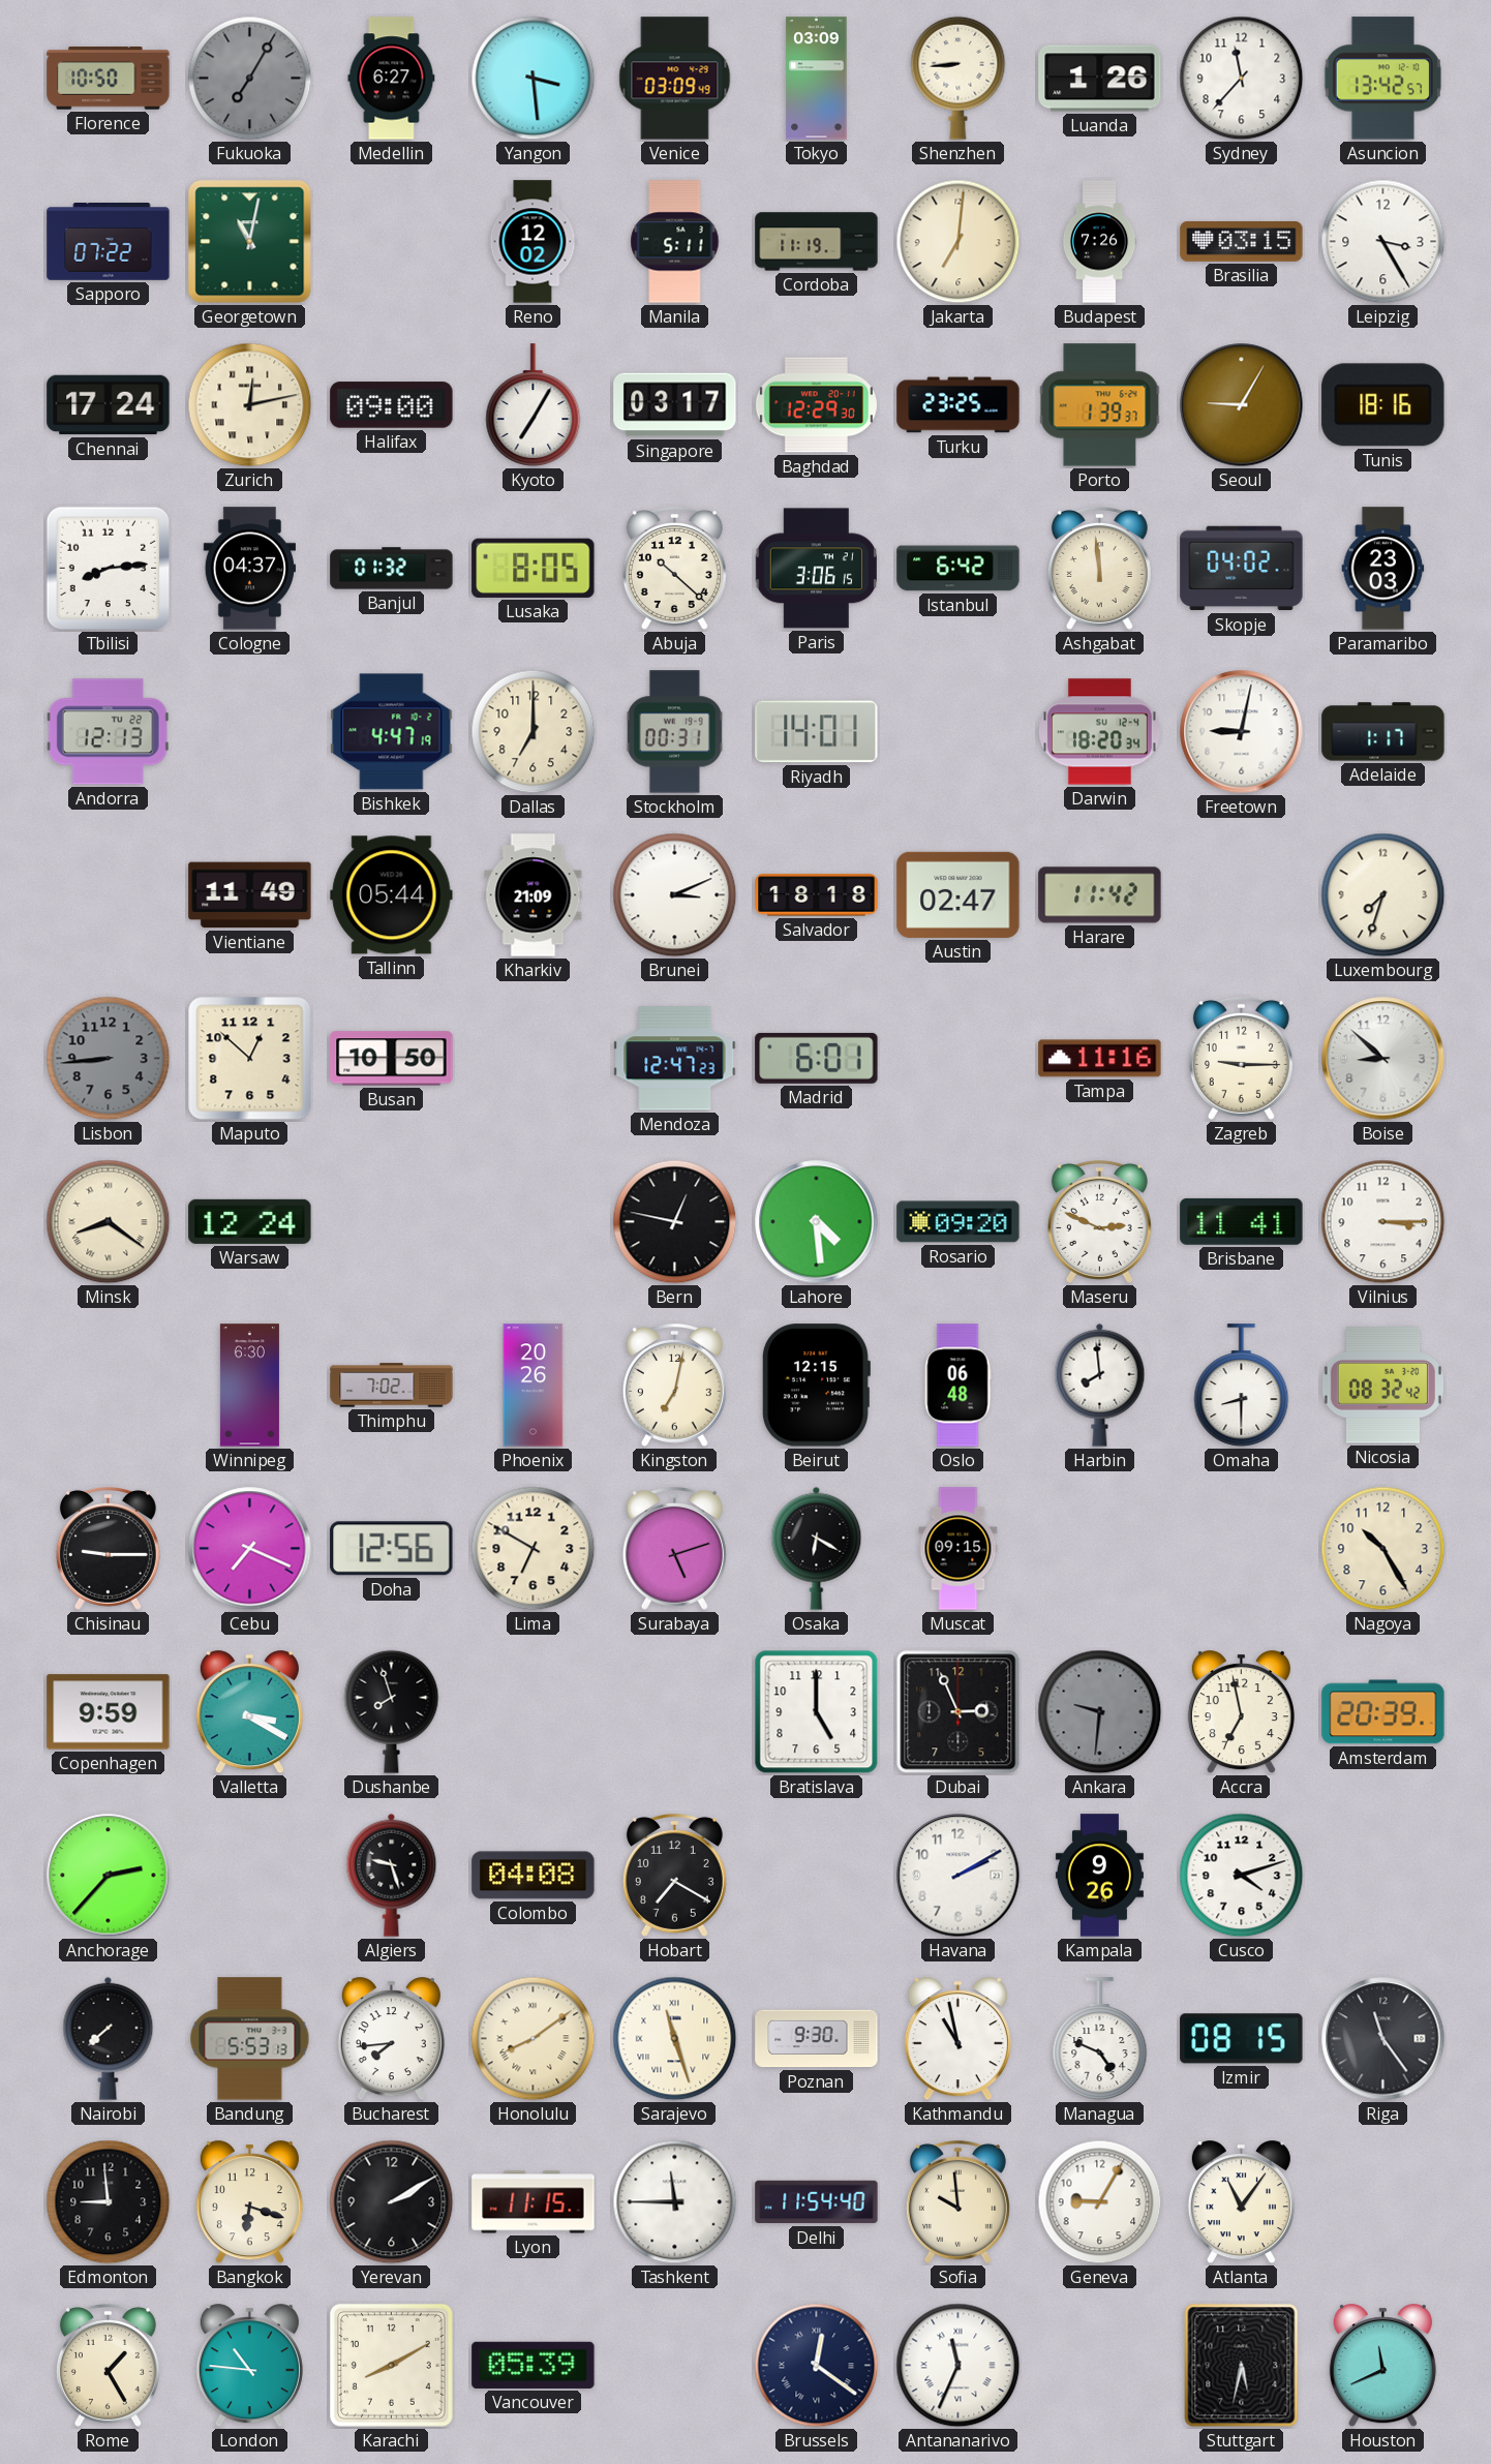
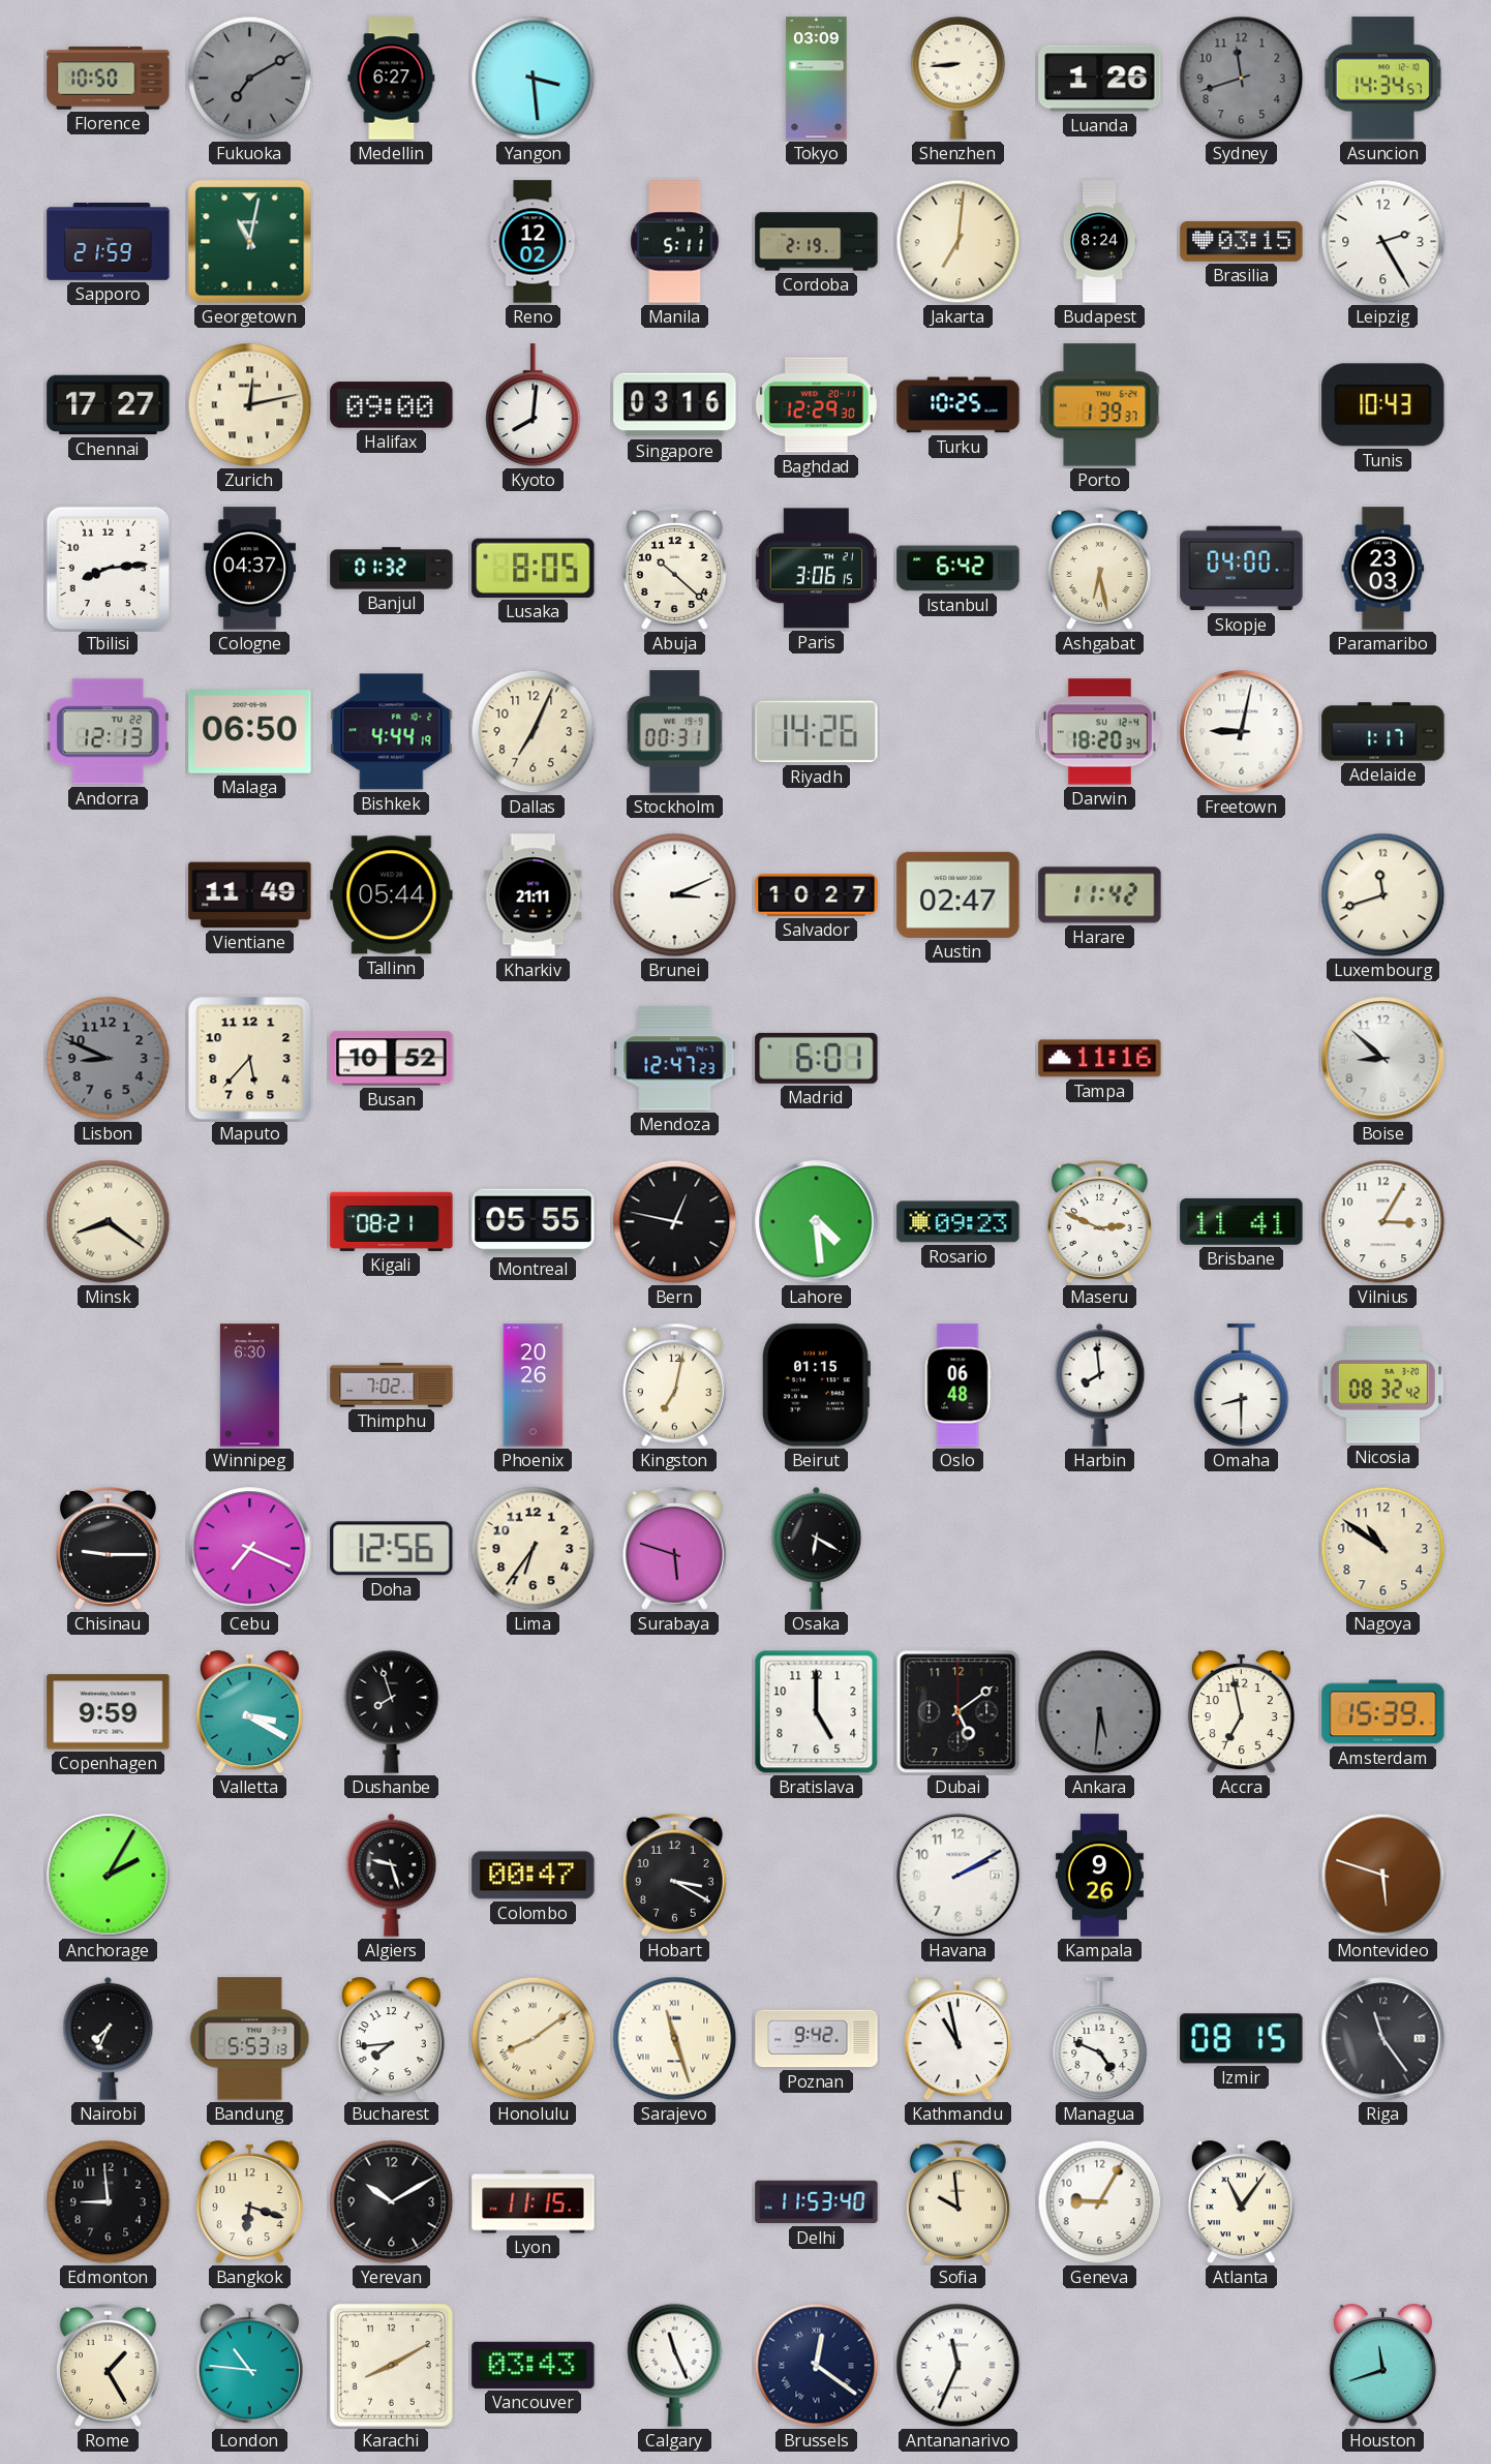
Fukuoka: 7:05 -> 7:10 (250, 79)
Venice: 03:09 -> none (675, 79)
Sydney: 11:37 -> 11:42 (1242, 79)
Sydney dial: white -> grey (1242, 79)
Asuncion: 13:42 -> 14:34 (1382, 79)
Sapporo: 07:22 -> 21:59 (109, 242)
Cordoba: 11:19 -> 2:19 (817, 242)
Budapest: 7:26 -> 8:24 (1099, 242)
Leipzig: 3:25 -> 2:25 (1383, 242)
Chennai: 17:24 -> 17:27 (109, 405)
Kyoto: 7:05 -> 8:01 (534, 405)
Singapore: 03:17 -> 03:16 (675, 405)
Turku: 23:25 -> 10:25 (958, 405)
Seoul: 9:05 -> none (1242, 405)
Tunis: 18:16 -> 10:43 (1383, 405)
Ashgabat: 11:59 -> 6:28 (1099, 568)
Skopje: 04:02 -> 04:00 (1242, 569)
Malaga: none -> 06:50 (250, 732)
Bishkek: 4:47 -> 4:44 (392, 732)
Dallas: 7:00 -> 7:04 (534, 732)
Riyadh: 14:01 -> 14:26 (817, 732)
Kharkiv: 21:09 -> 21:11 (534, 895)
Salvador: 18:18 -> 10:27 (817, 895)
Luxembourg: 7:33 -> 11:42 (1383, 895)
Lisbon: 8:44 -> 8:49 (109, 1059)
Maputo: 12:52 -> 5:37 (250, 1059)
Busan: 10:50 -> 10:52 (392, 1059)
Zagreb: 9:15 -> none (1241, 1058)
Warsaw: 12:24 -> none (250, 1221)
Kigali: none -> 08:21 (392, 1221)
Montreal: none -> 05:55 (534, 1222)
Rosario: 09:20 -> 09:23 (958, 1222)
Vilnius: 3:15 -> 3:05 (1383, 1222)
Beirut: 12:15 -> 01:15 (816, 1386)
Lima: 6:50 -> 6:36 (534, 1549)
Surabaya: 5:12 -> 5:48 (674, 1548)
Muscat: 09:15 -> none (958, 1549)
Nagoya: 10:25 -> 10:51 (1383, 1549)
Dubai: 2:56 -> 5:09 (958, 1712)
Ankara: 9:31 -> 5:31 (1100, 1712)
Amsterdam: 20:39 -> 15:39 (1383, 1712)
Anchorage: 2:37 -> 2:05 (109, 1876)
Colombo: 04:08 -> 00:47 (534, 1876)
Hobart: 7:20 -> 3:20 (674, 1875)
Cusco: 4:12 -> none (1242, 1876)
Montevideo: none -> 5:48 (1383, 1876)
Nairobi: 7:38 -> 7:34 (109, 2038)
Poznan: 9:30 -> 9:42 (817, 2039)
Yerevan: 2:10 -> 10:10 (392, 2202)
Tashkent: 11:45 -> none (675, 2202)
Delhi: 11:54 -> 11:53 (817, 2202)
Vancouver: 05:39 -> 03:43 (534, 2365)
Calgary: none -> 11:26 (675, 2365)
Stuttgart: 5:32 -> none (1242, 2366)
Houston: 11:41 -> 11:42 (1382, 2366)
